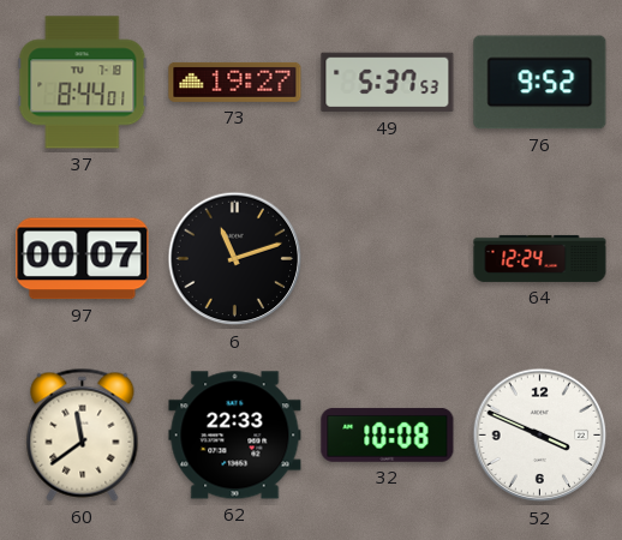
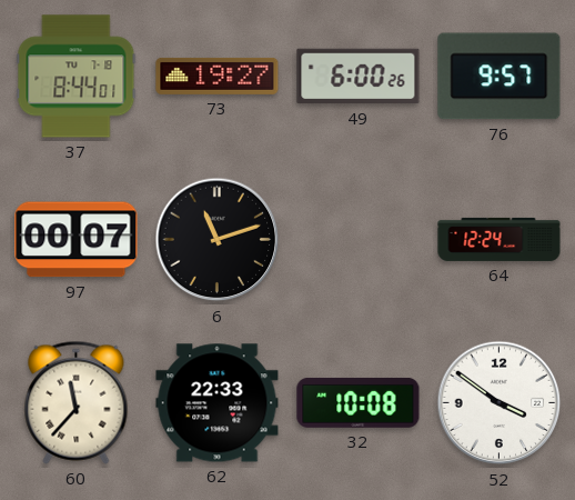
49: 5:37 -> 6:00 (359, 77)
76: 9:52 -> 9:57 (500, 77)
60: 11:39 -> 11:37 (77, 402)
52: 3:49 -> 3:51 (500, 403)
